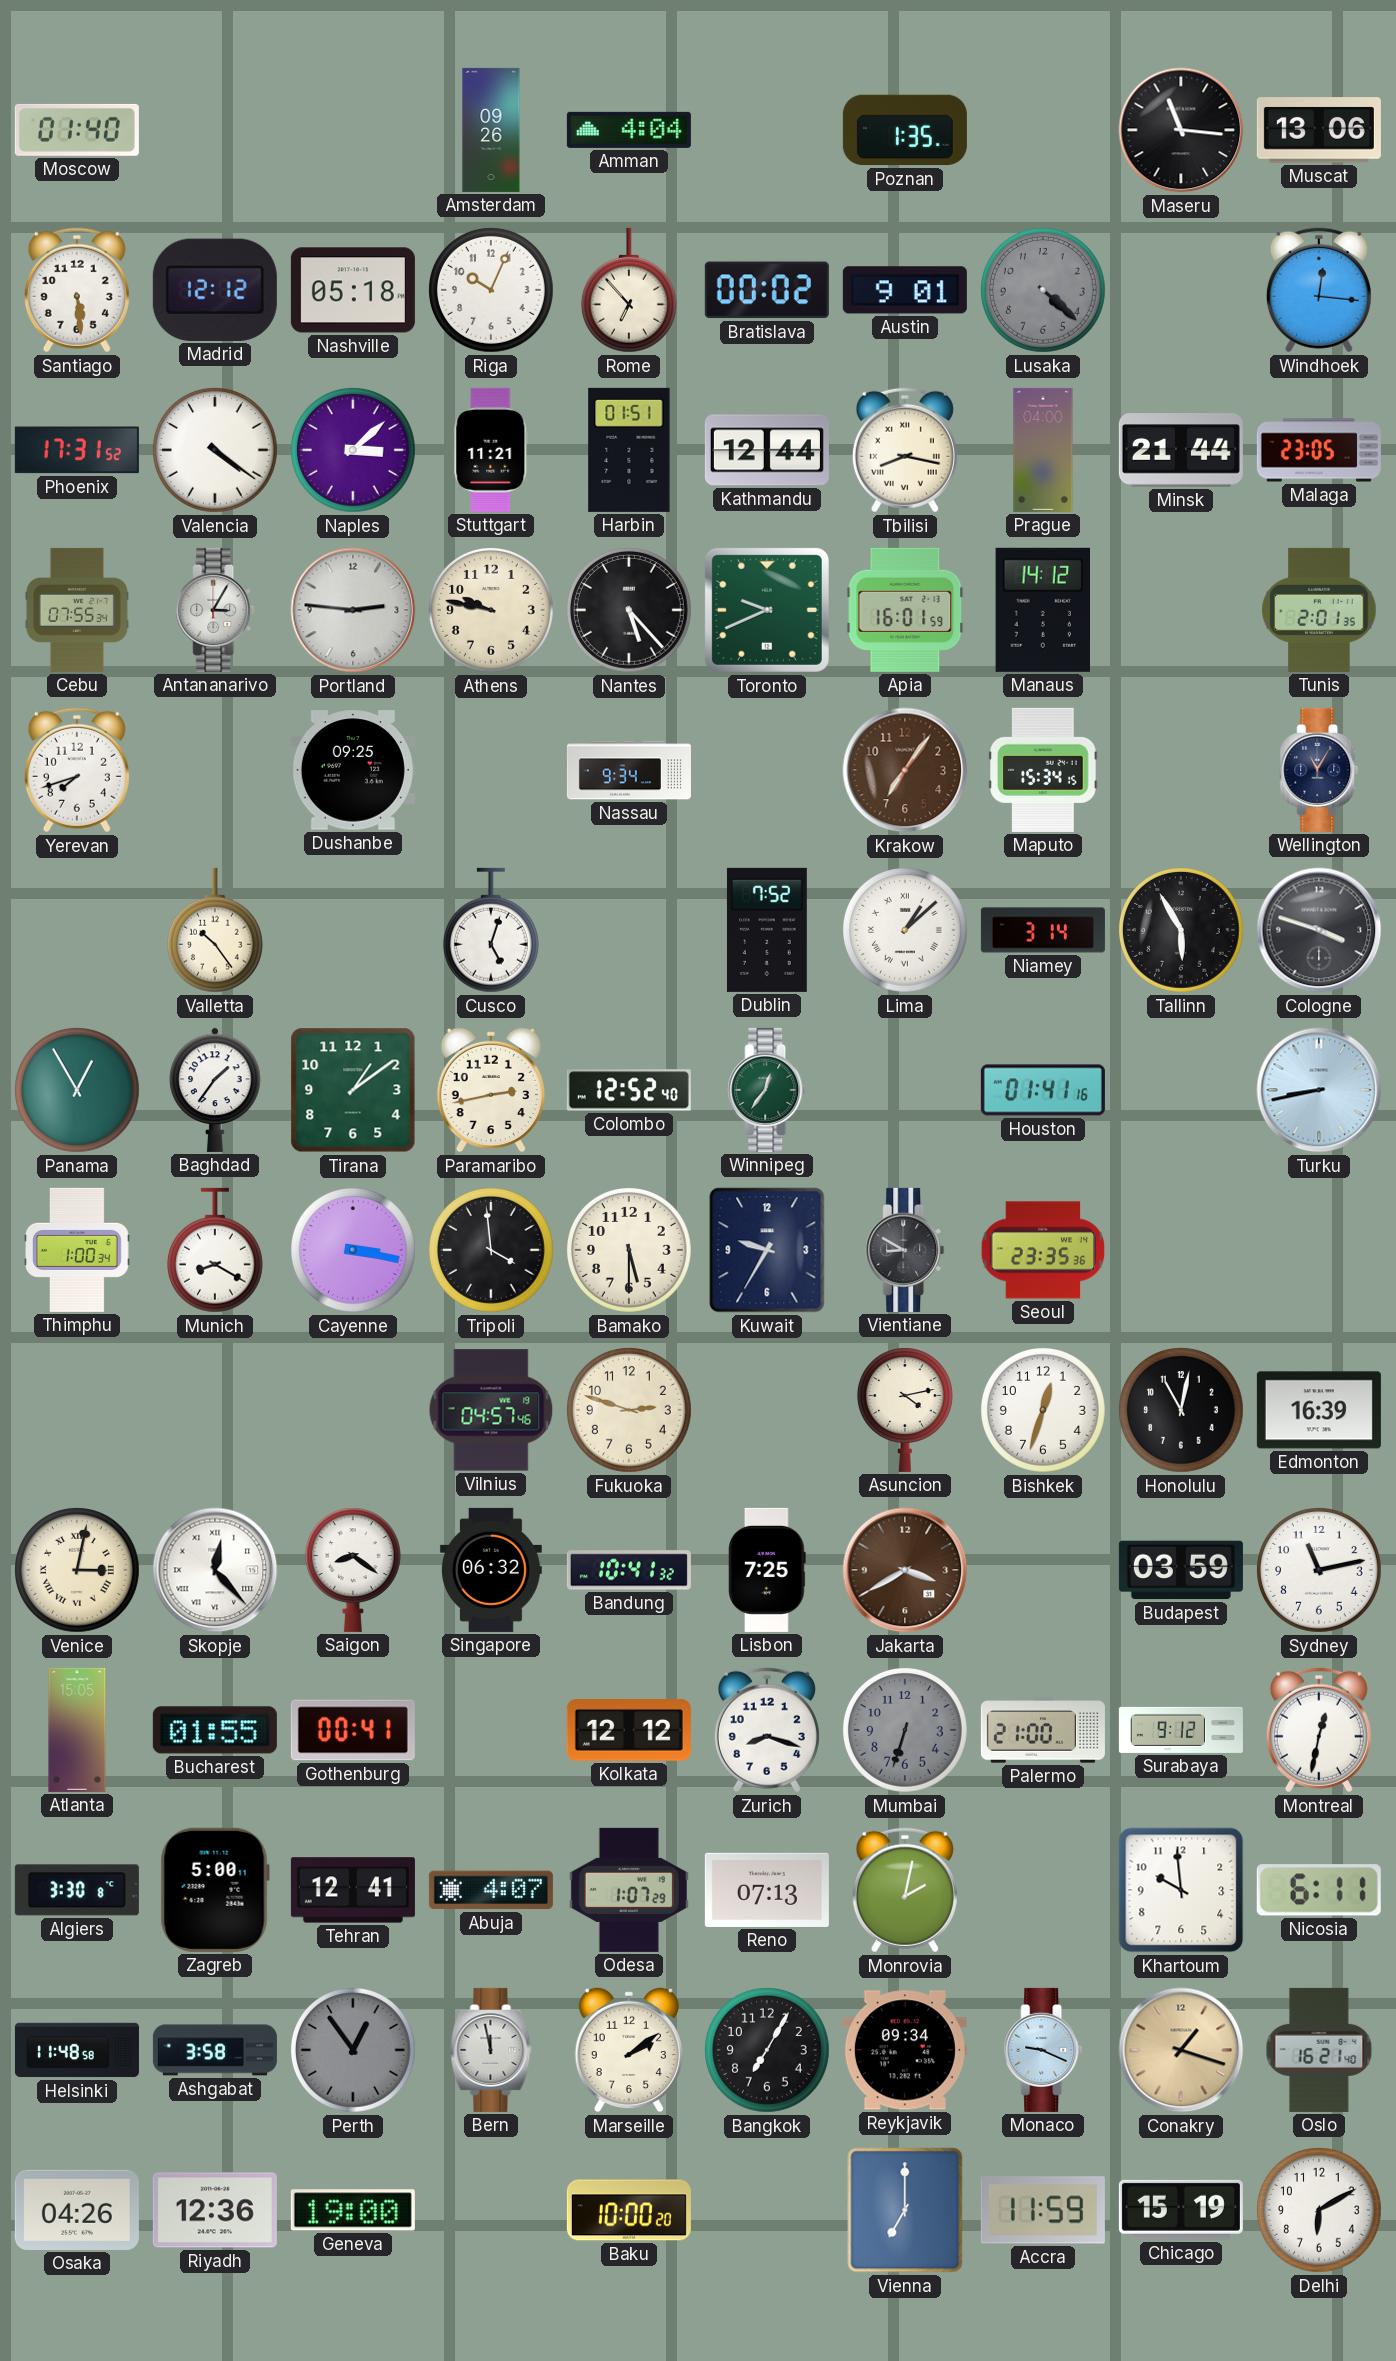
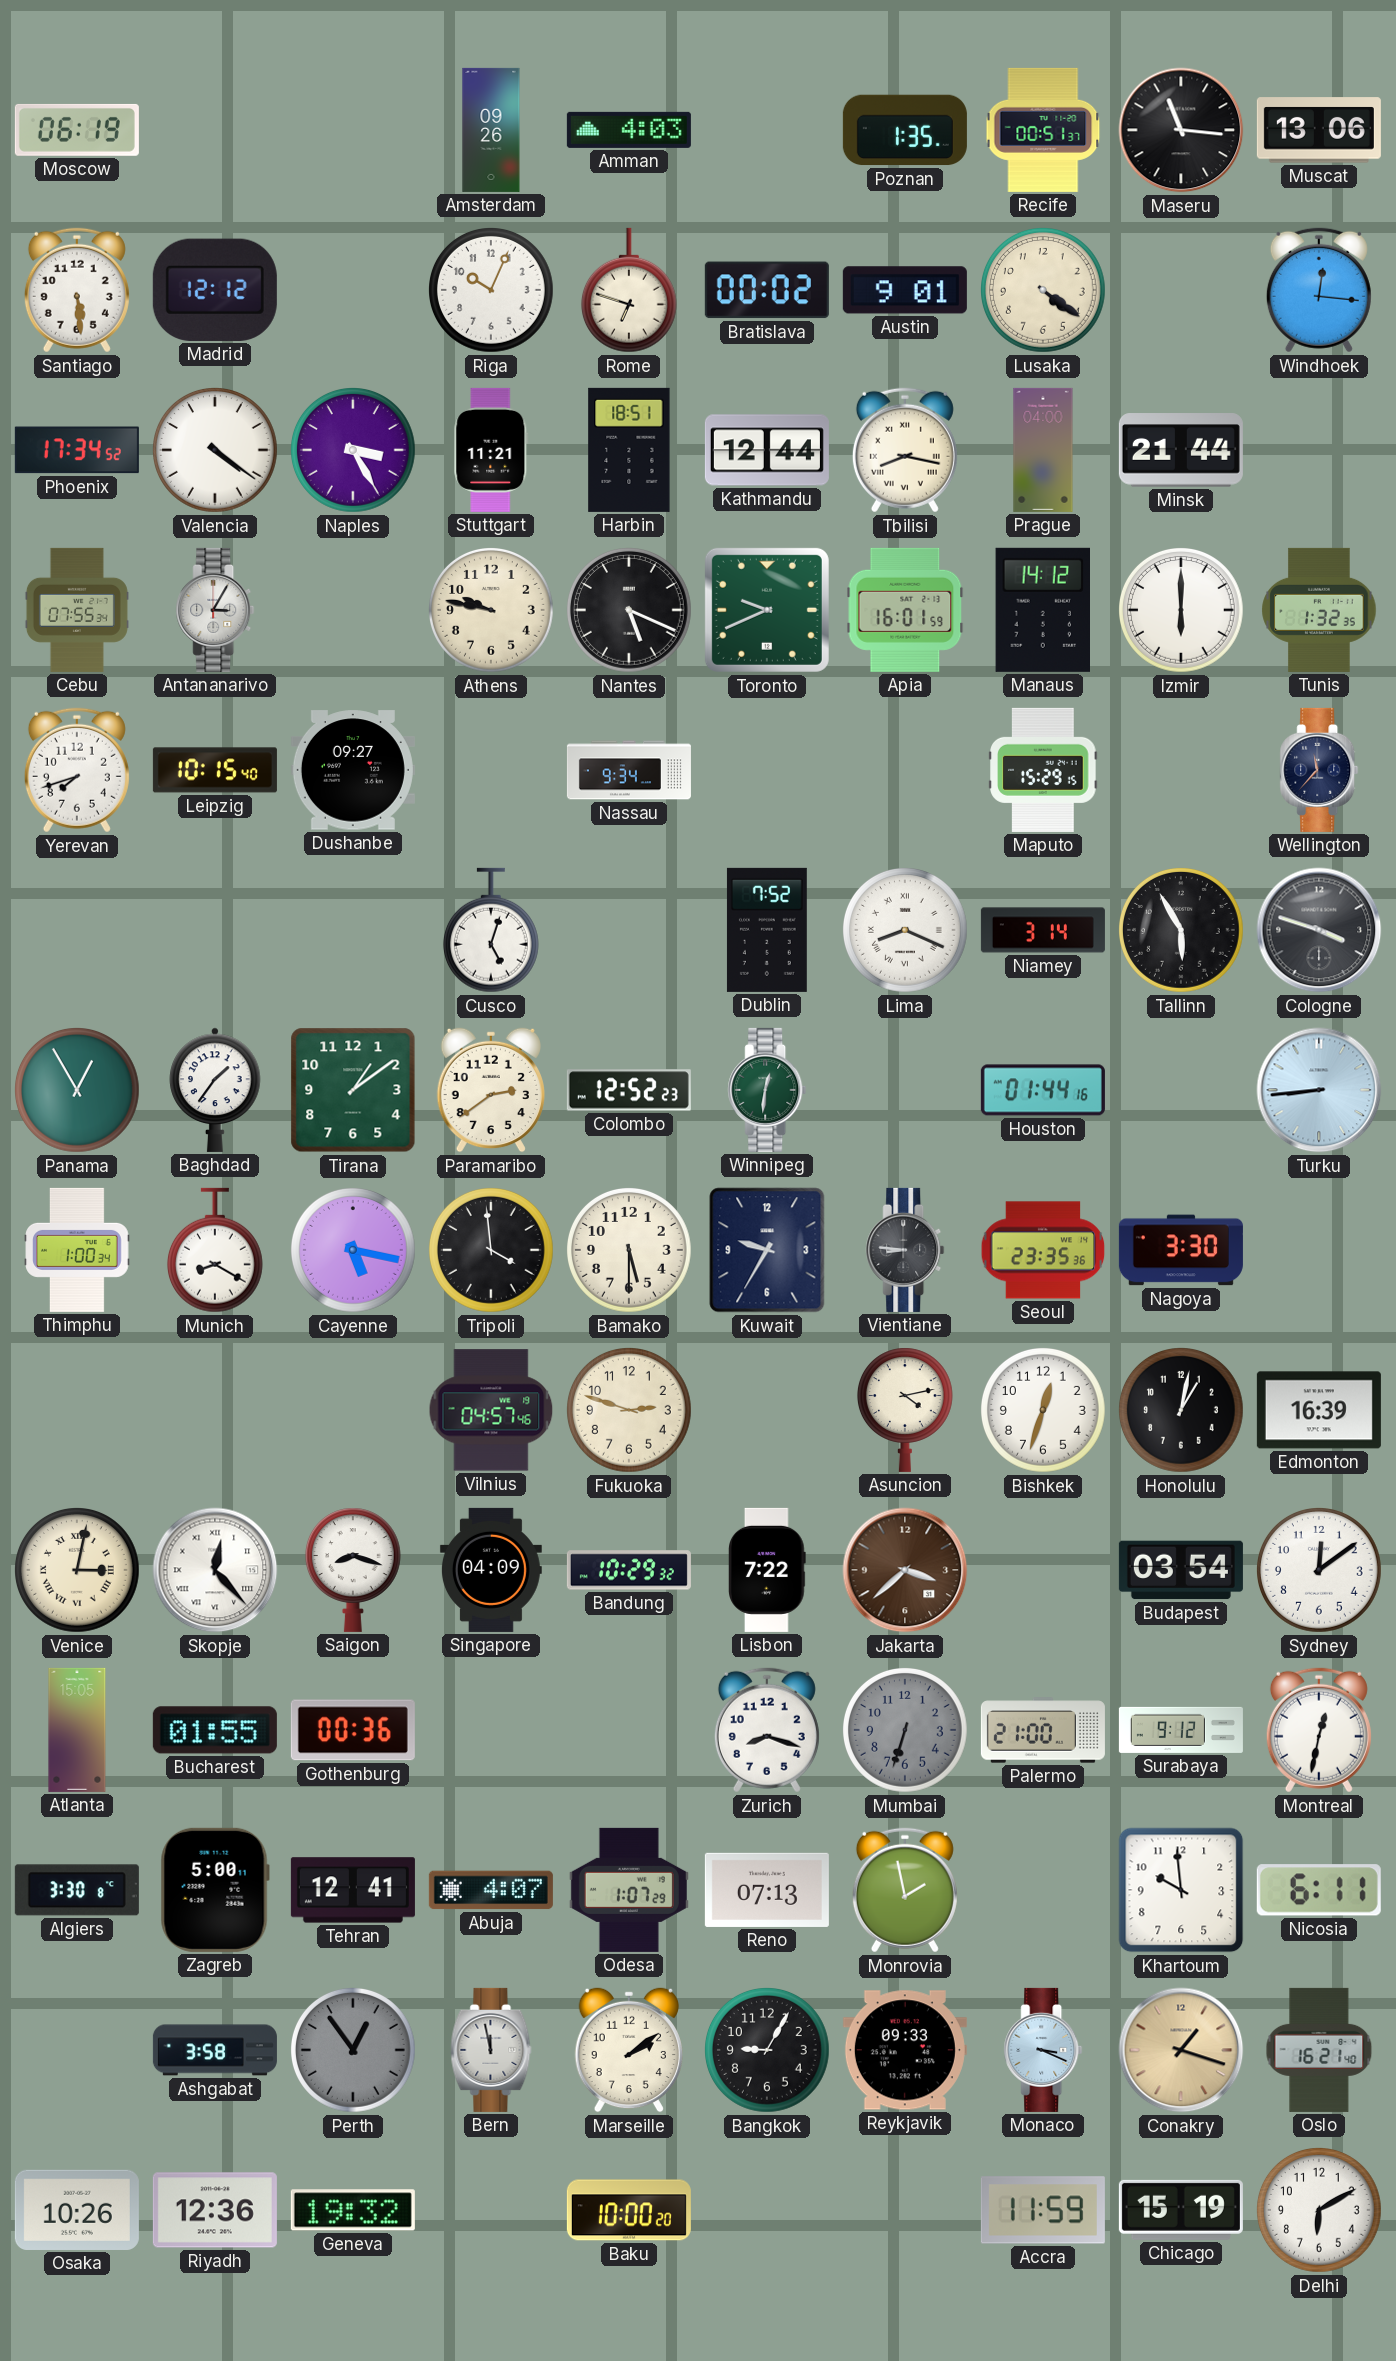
Moscow: 01:40 -> 06:19 (77, 130)
Amman: 4:04 -> 4:03 (629, 130)
Recife: none -> 00:51 (1043, 130)
Nashville: 05:18 -> none (353, 290)
Rome: 6:53 -> 6:48 (629, 290)
Lusaka: 4:22 -> 4:21 (1044, 291)
Lusaka dial: grey -> cream (1044, 291)
Phoenix: 17:31 -> 17:34 (77, 450)
Naples: 3:08 -> 3:25 (354, 451)
Harbin: 01:51 -> 18:51 (629, 450)
Malaga: 23:05 -> none (1319, 450)
Portland: 2:46 -> none (353, 610)
Nantes: 5:23 -> 5:19 (630, 611)
Izmir: none -> 6:00 (1182, 611)
Tunis: 2:01 -> 1:32 (1319, 610)
Leipzig: none -> 10:15 (215, 770)
Dushanbe: 09:25 -> 09:27 (353, 770)
Krakow: 7:06 -> none (905, 770)
Maputo: 15:34 -> 15:29 (1043, 770)
Wellington: 11:05 -> 11:37 (1319, 770)
Valletta: 10:24 -> none (215, 930)
Lima: 1:08 -> 8:19 (906, 931)
Paramaribo: 2:43 -> 2:39 (491, 1090)
Colombo: 12:52:40 -> 12:52:23 (629, 1090)
Winnipeg: 12:36 -> 12:31 (767, 1090)
Houston: 01:41 -> 01:44 (1043, 1090)
Turku: 8:43 -> 8:44 (1319, 1090)
Cayenne: 3:17 -> 5:17 (354, 1251)
Vientiane: 8:50 -> 8:46 (905, 1250)
Nagoya: none -> 3:30 (1181, 1250)
Honolulu: 11:02 -> 1:02 (1182, 1411)
Saigon: 8:21 -> 8:18 (353, 1570)
Singapore: 06:32 -> 04:09 (491, 1570)
Bandung: 10:41 -> 10:29 (629, 1570)
Lisbon: 7:25 -> 7:22 (768, 1570)
Jakarta: 3:40 -> 3:38 (905, 1570)
Budapest: 03:59 -> 03:54 (1181, 1570)
Sydney: 11:13 -> 12:09 (1320, 1571)
Gothenburg: 00:41 -> 00:36 (353, 1730)
Kolkata: 12:12 -> none (629, 1731)
Monrovia: 2:02 -> 1:58 (905, 1890)
Helsinki: 11:48 -> none (77, 2050)
Bangkok: 7:05 -> 9:05 (768, 2051)
Reykjavik: 09:34 -> 09:33 (905, 2050)
Monaco: 9:19 -> 3:19 (1043, 2050)
Osaka: 04:26 -> 10:26 (77, 2210)
Geneva: 19:00 -> 19:32 (353, 2210)
Vienna: 7:00 -> none (905, 2210)
